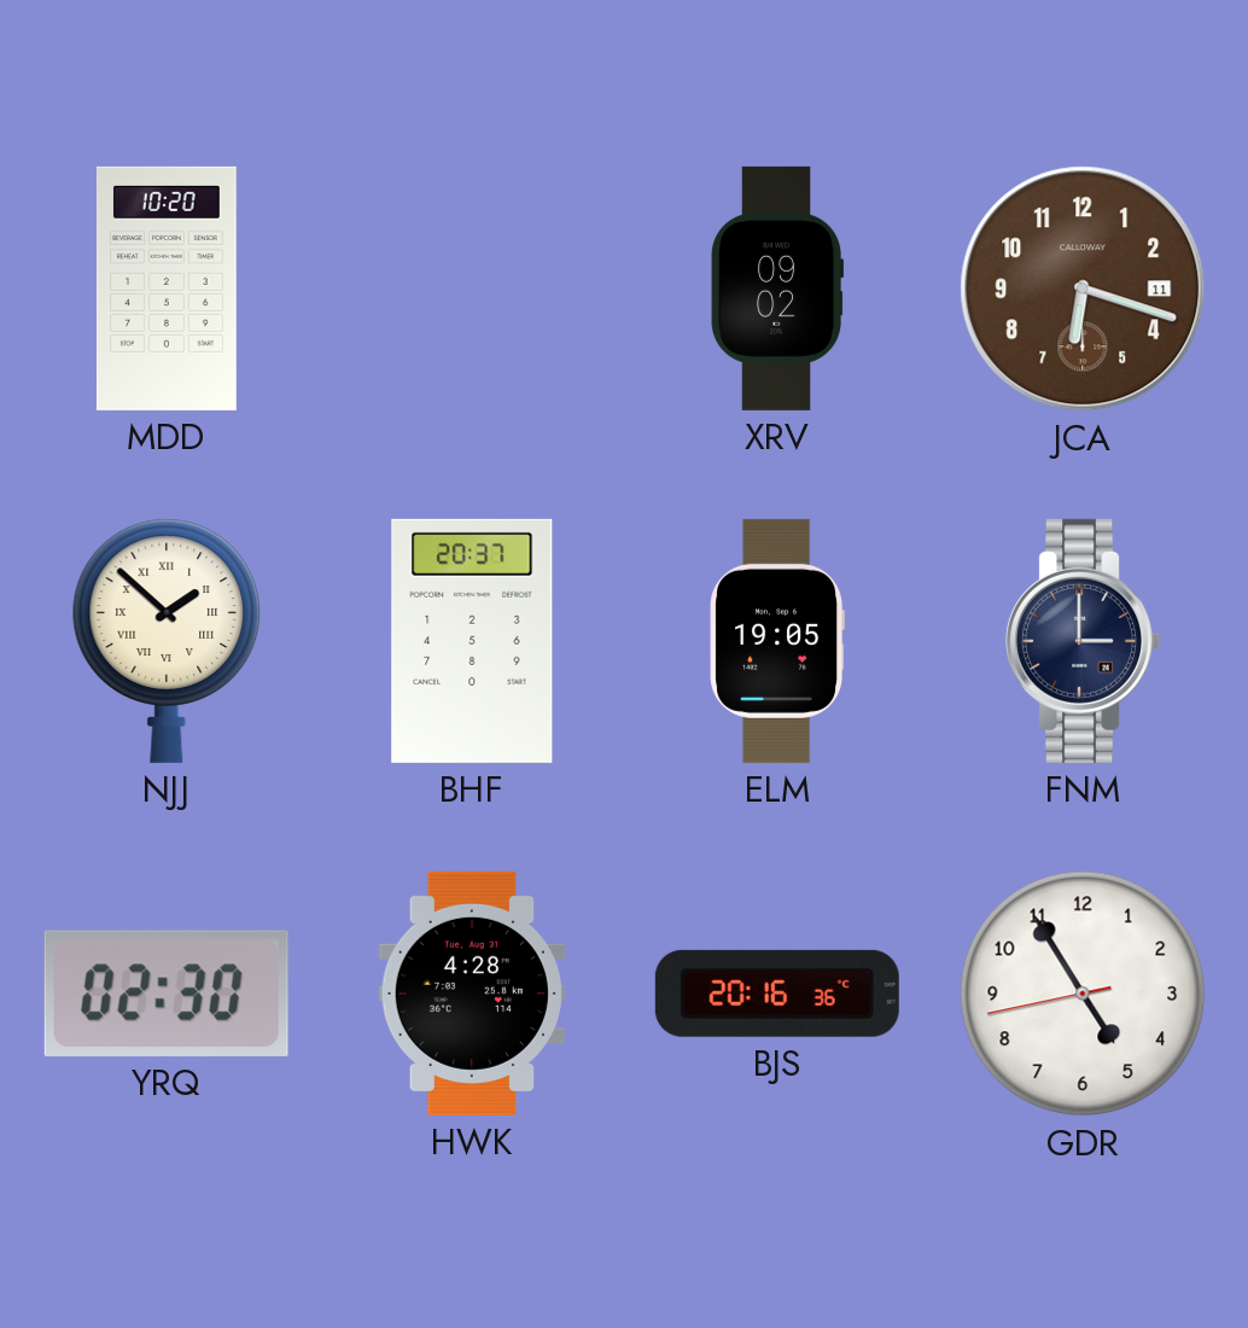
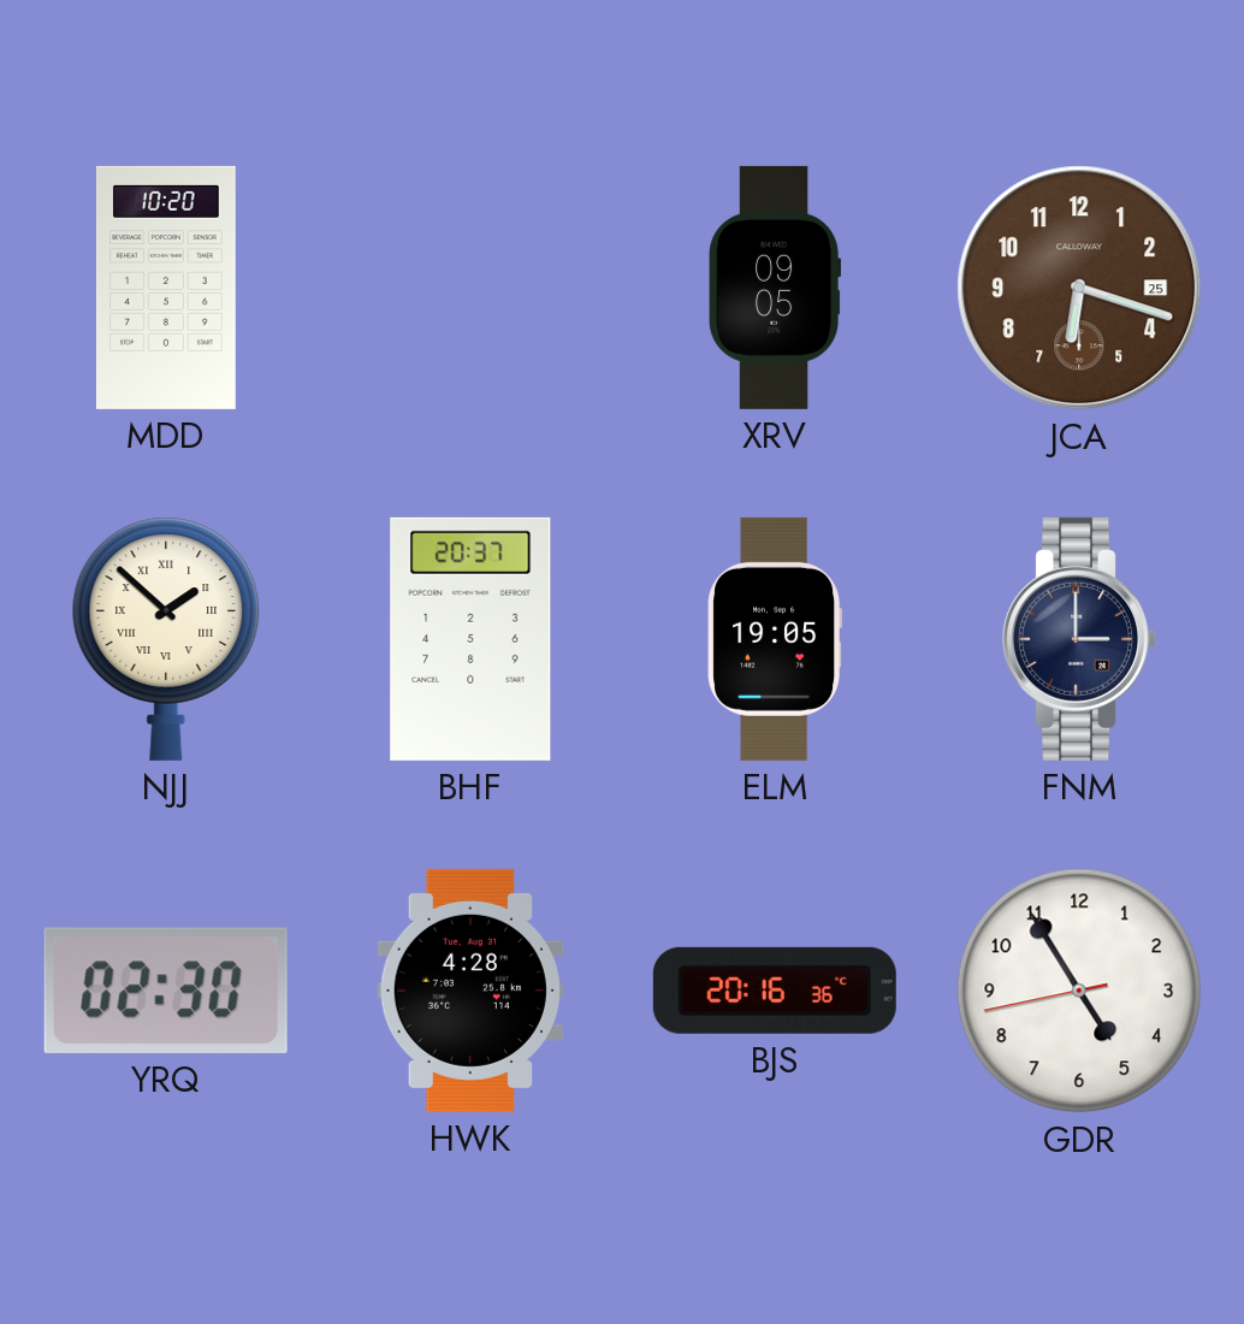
XRV: 09:02 -> 09:05 (775, 288)
JCA date: 11 -> 25 (1079, 288)
